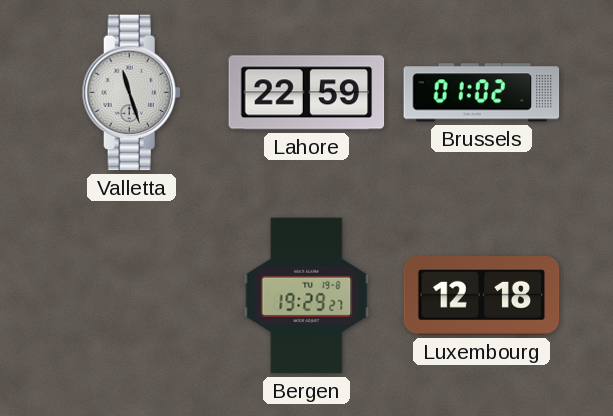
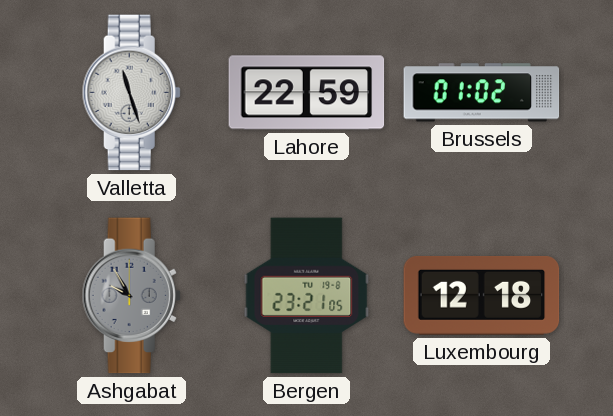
Ashgabat: none -> 9:55 (131, 296)
Bergen: 19:29 -> 23:21 (307, 296)
